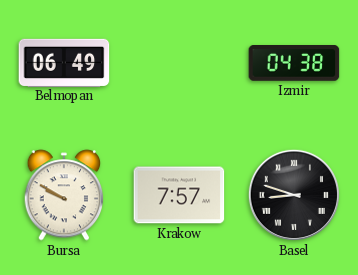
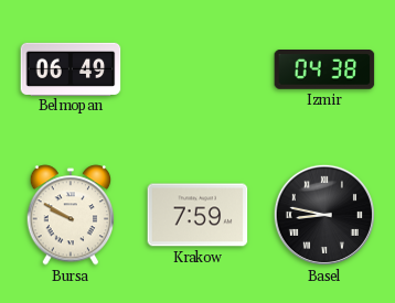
Krakow: 7:57 -> 7:59 (197, 215)
Basel: 8:48 -> 8:47 (324, 215)
